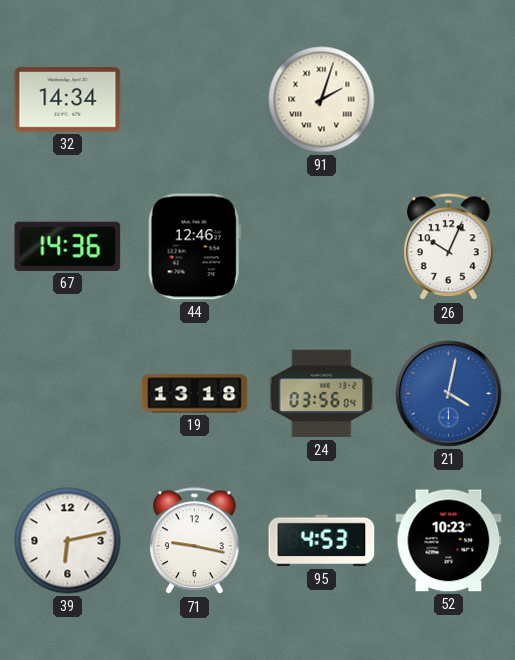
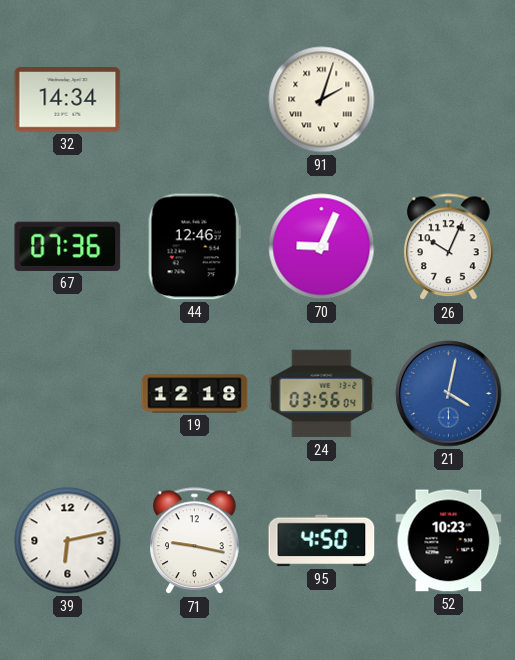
67: 14:36 -> 07:36 (68, 246)
70: none -> 9:04 (322, 247)
19: 13:18 -> 12:18 (195, 394)
95: 4:53 -> 4:50 (322, 541)
